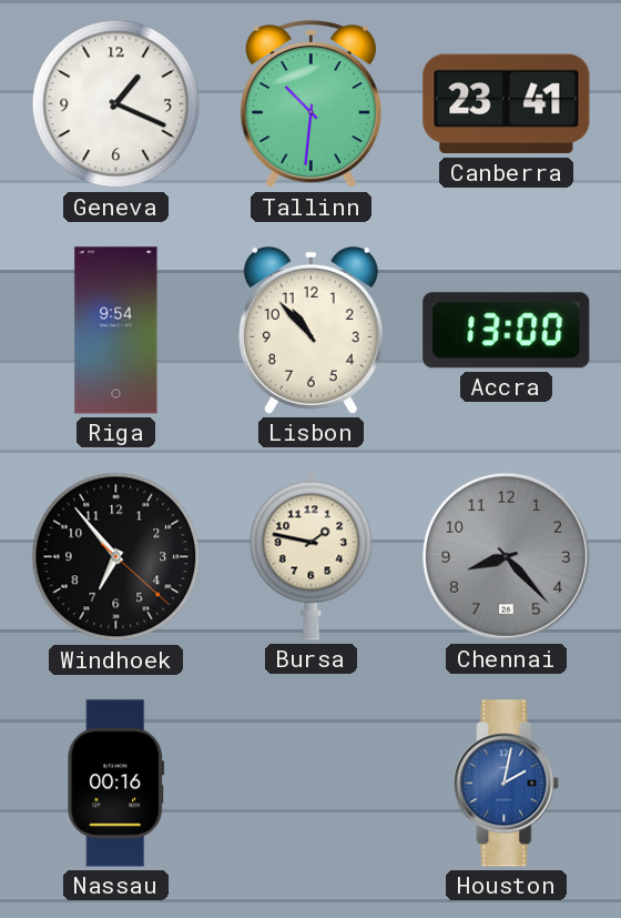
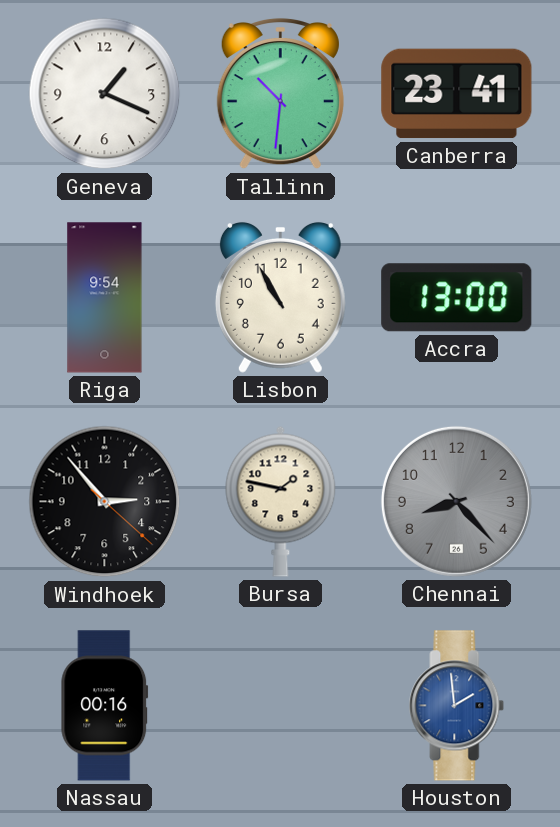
Lisbon: 10:53 -> 10:55 (280, 297)
Windhoek: 6:53 -> 2:53 (105, 502)
Houston: 2:02 -> 1:59 (457, 706)
